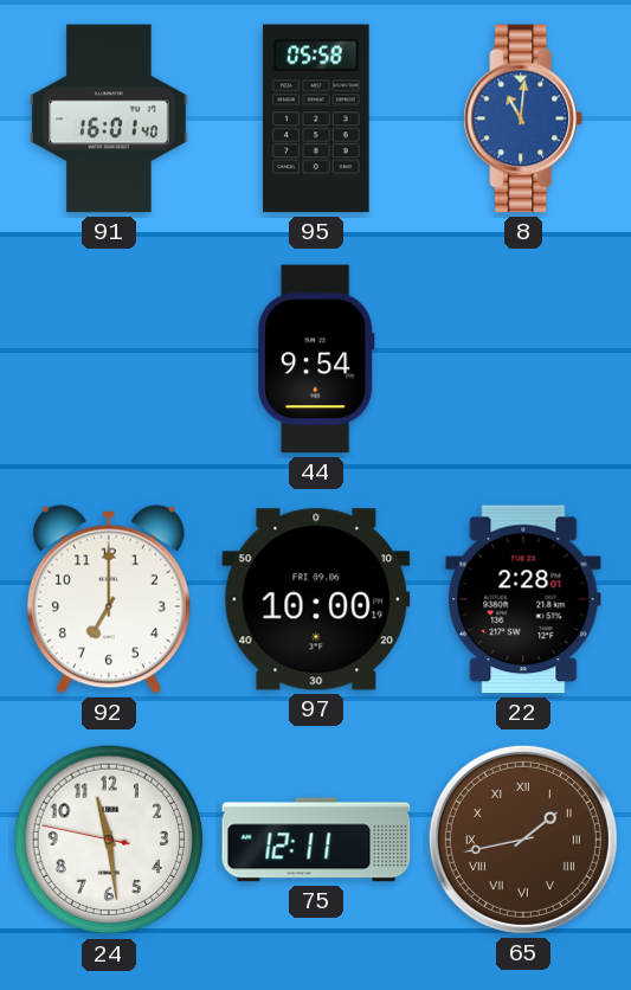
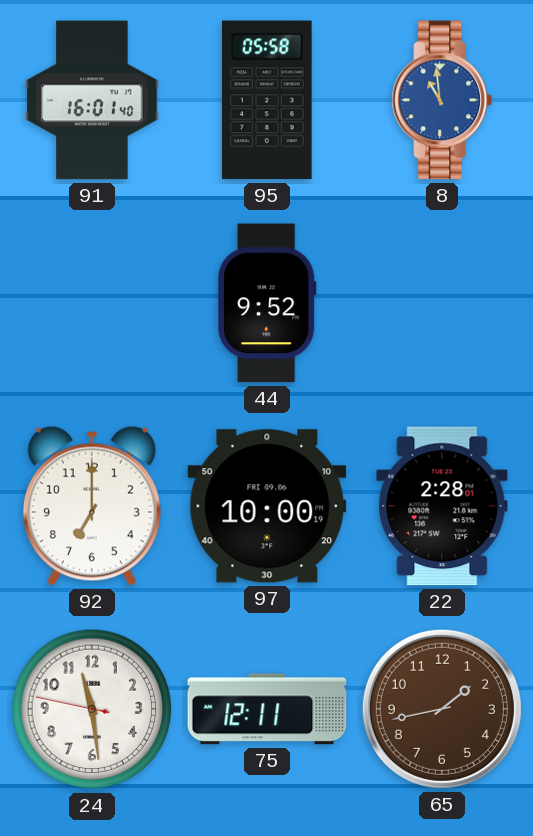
8: 11:01 -> 10:59 (442, 100)
44: 9:54 -> 9:52 (268, 303)
65 numerals: Roman -> Arabic (442, 709)
